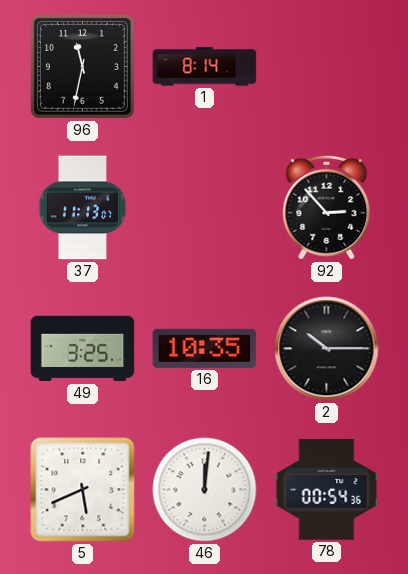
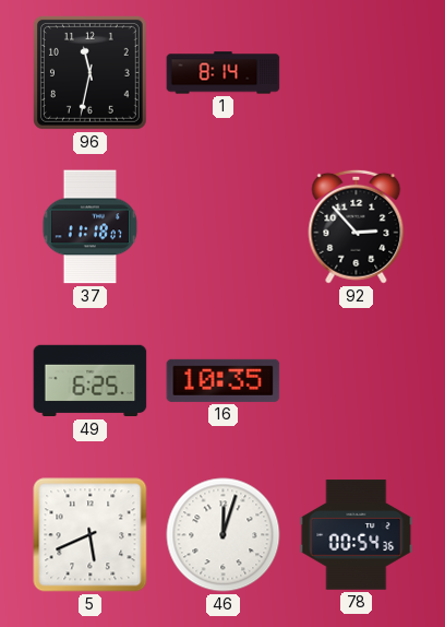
37: 11:13 -> 11:18 (91, 227)
49: 3:25 -> 6:25 (91, 381)
2: 10:15 -> none (327, 349)
46: 12:01 -> 12:03 (224, 535)
